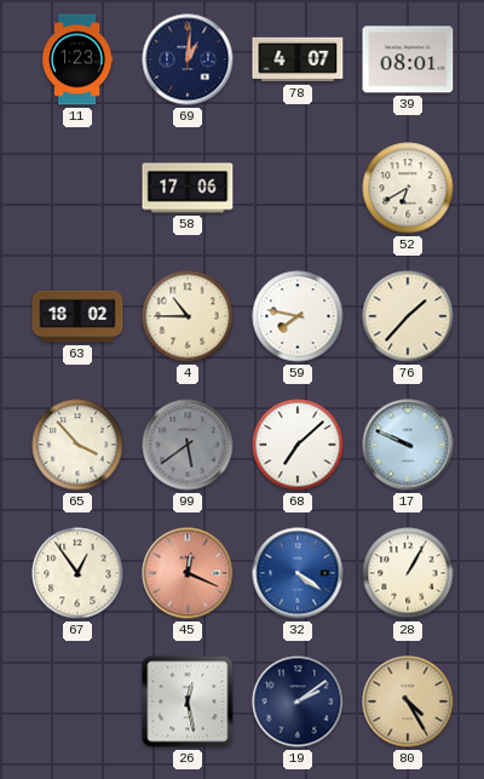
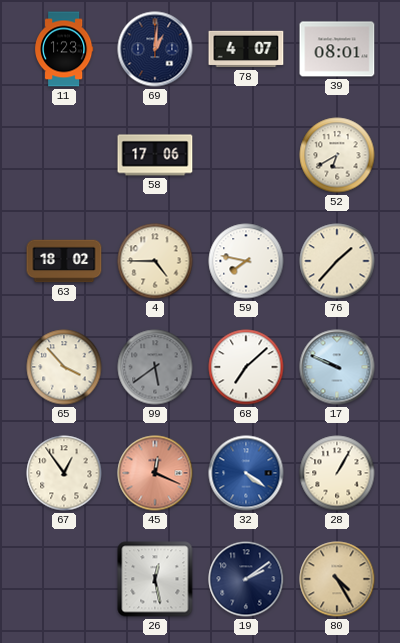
4: 10:45 -> 4:45 (155, 261)
